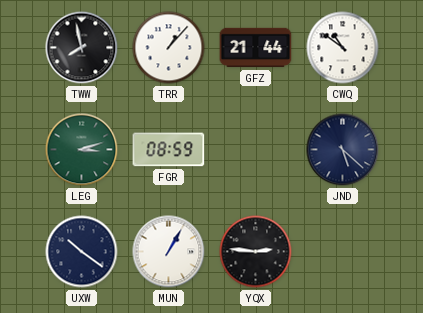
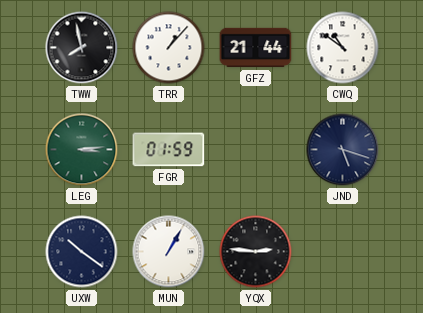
LEG: 3:12 -> 3:14 (82, 150)
FGR: 08:59 -> 01:59 (169, 150)
JND: 5:22 -> 5:18 (343, 150)
